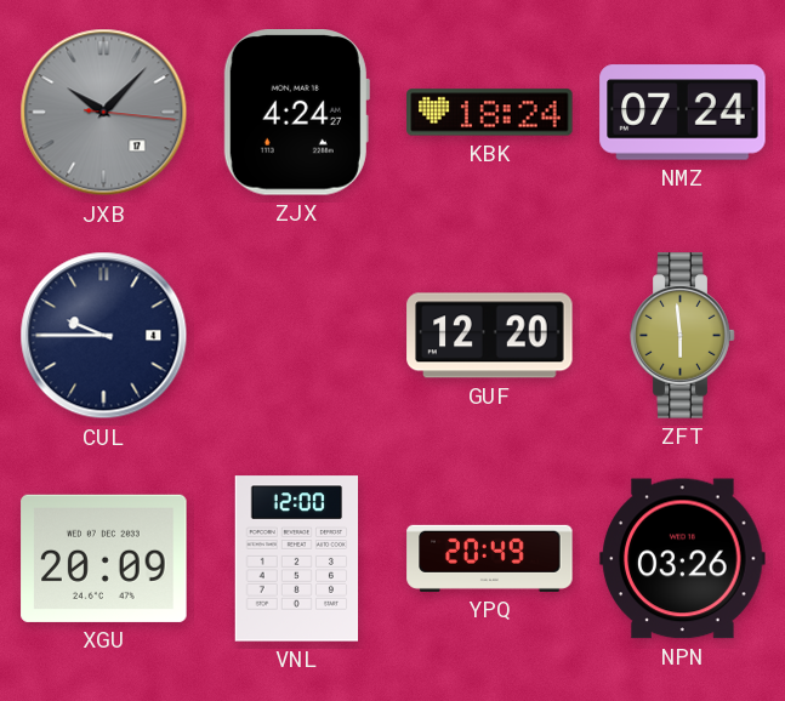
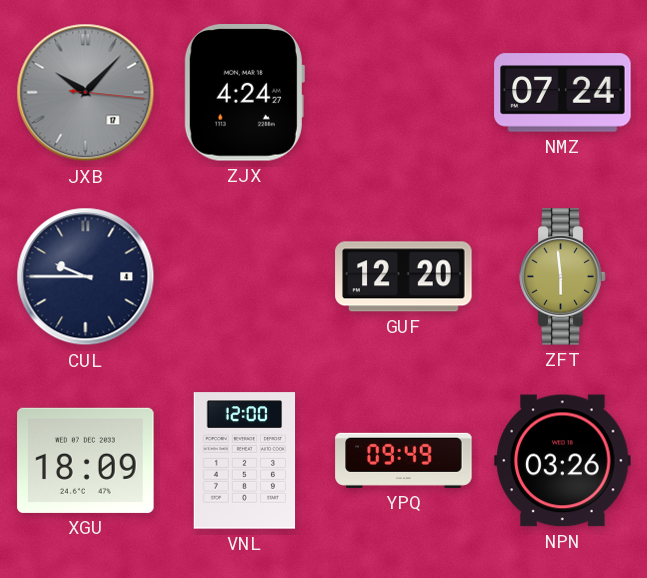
KBK: 18:24 -> none (490, 113)
XGU: 20:09 -> 18:09 (86, 460)
YPQ: 20:49 -> 09:49 (404, 460)
